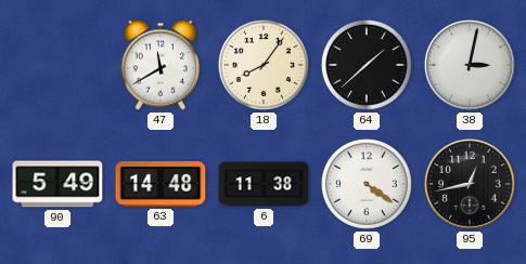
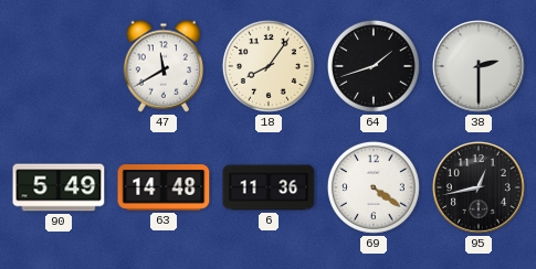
64: 1:38 -> 1:42 (374, 66)
38: 3:02 -> 2:30 (480, 67)
6: 11:38 -> 11:36 (269, 187)
